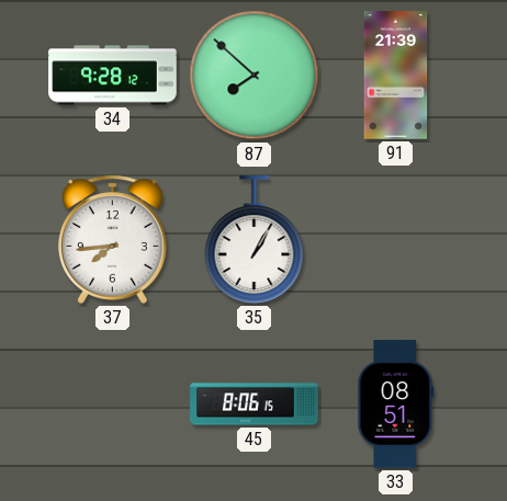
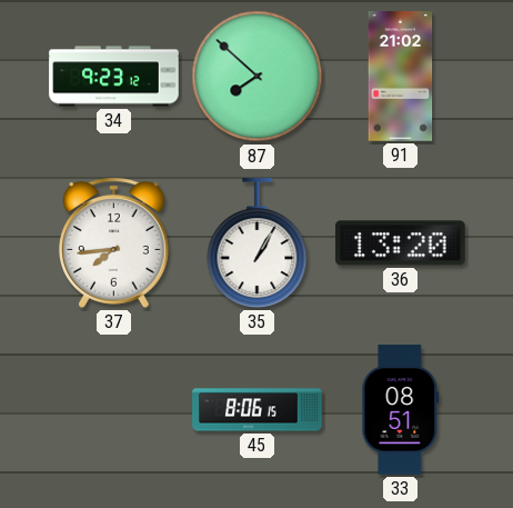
34: 9:28 -> 9:23 (114, 77)
91: 21:39 -> 21:02 (401, 77)
36: none -> 13:20 (401, 243)
